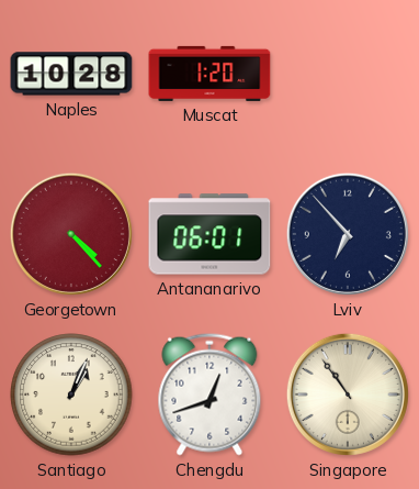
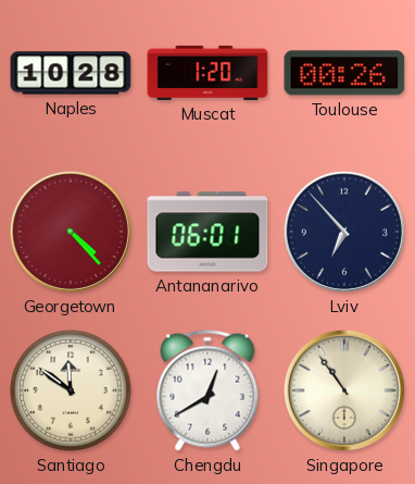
Toulouse: none -> 00:26 (344, 73)
Santiago: 1:04 -> 11:51 (71, 390)
Chengdu: 12:42 -> 12:40 (207, 390)
